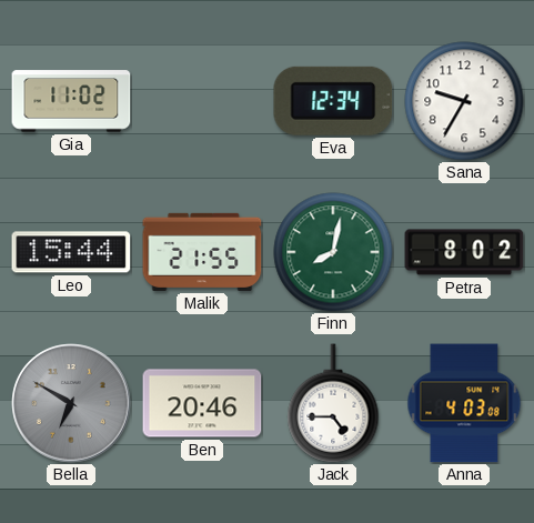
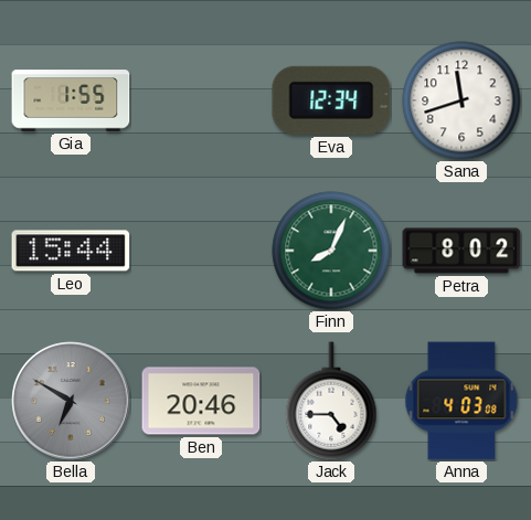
Gia: 11:02 -> 1:55 (71, 100)
Sana: 9:35 -> 11:42 (461, 100)
Malik: 21:55 -> none (202, 252)
Finn: 8:02 -> 8:04 (331, 251)
